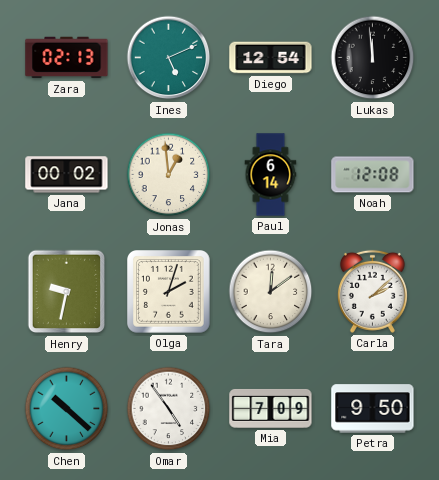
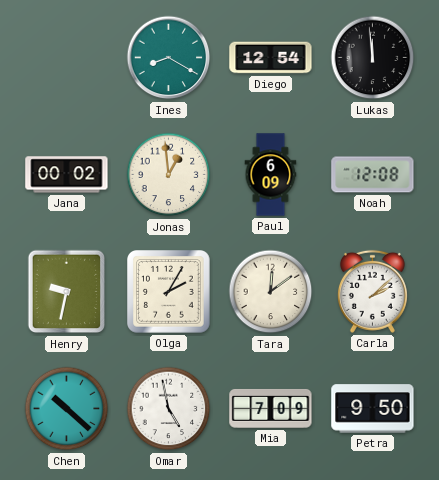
Zara: 02:13 -> none (67, 58)
Ines: 5:11 -> 8:20 (169, 58)
Paul: 6:14 -> 6:09 (271, 175)
Olga: 2:03 -> 2:05 (169, 292)
Omar: 4:54 -> 4:58 (169, 409)
